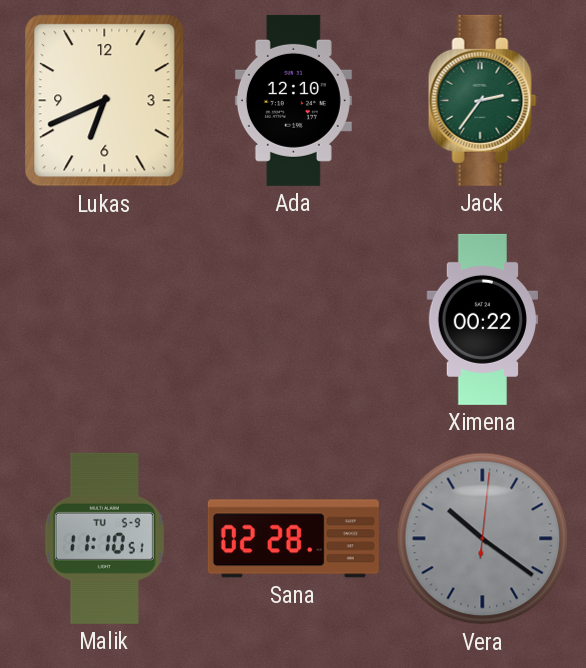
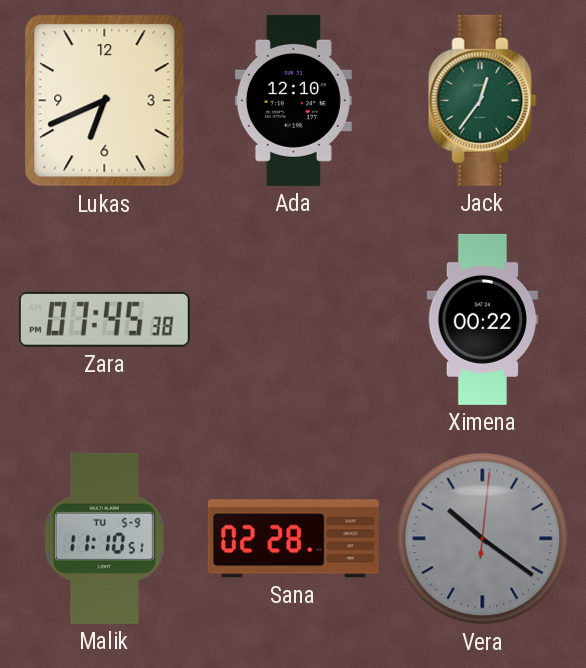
Jack: 2:36 -> 12:36 (483, 100)
Zara: none -> 07:45 (104, 319)
